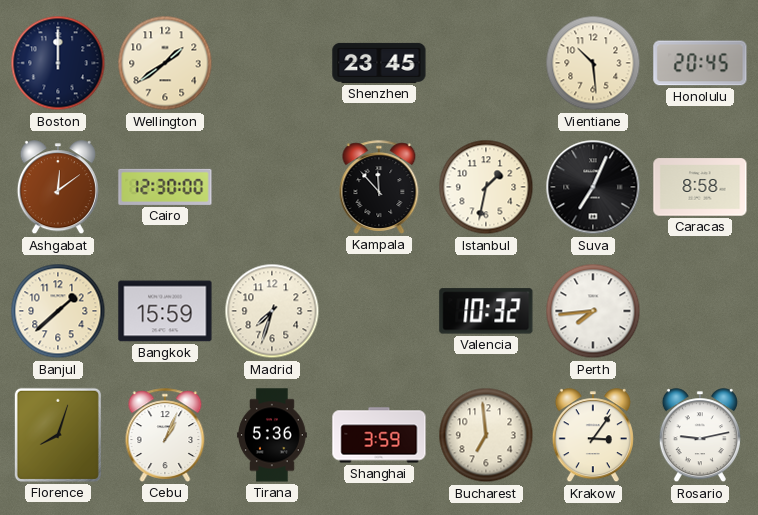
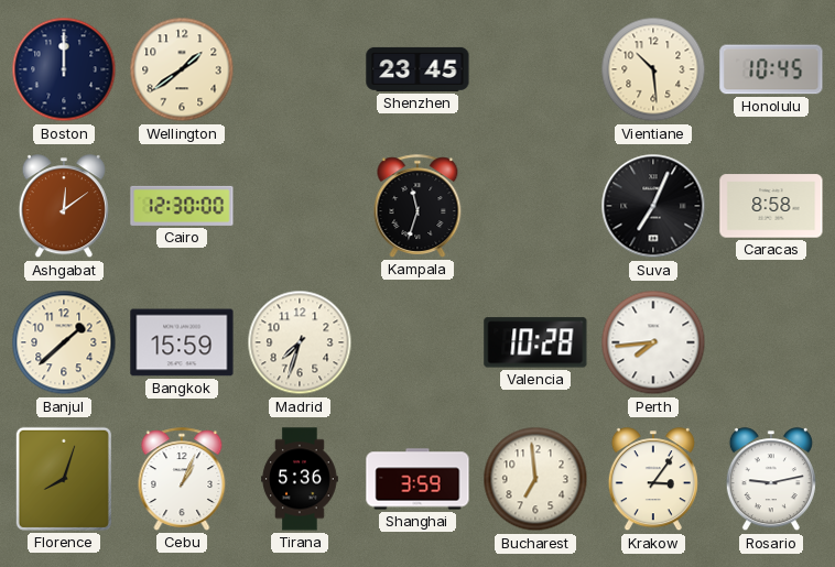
Honolulu: 20:45 -> 10:45 (771, 69)
Kampala: 11:53 -> 11:33 (417, 206)
Istanbul: 1:32 -> none (486, 187)
Valencia: 10:32 -> 10:28 (535, 342)
